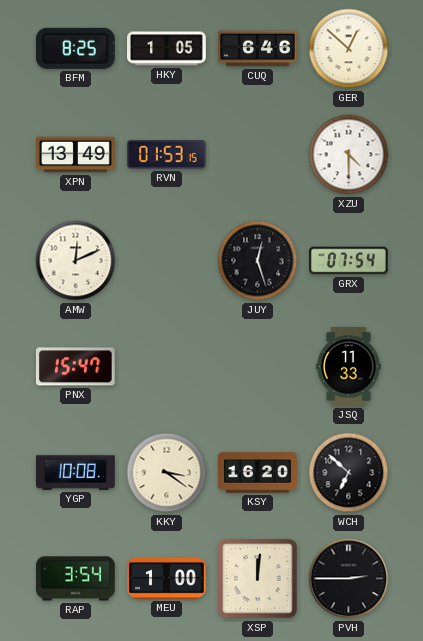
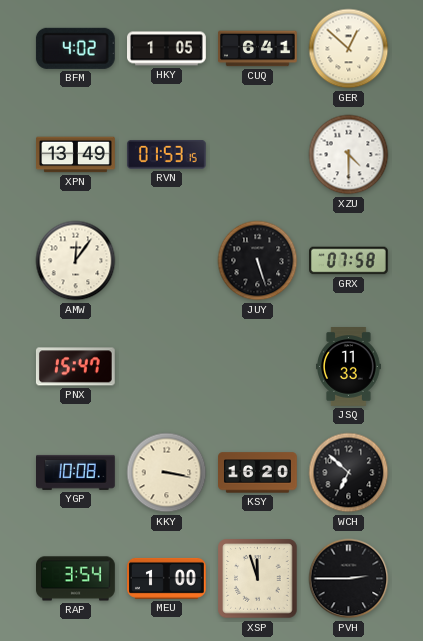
BFM: 8:25 -> 4:02 (75, 48)
CUQ: 6:46 -> 6:41 (258, 49)
AMW: 12:11 -> 12:06 (76, 261)
JUY: 12:27 -> 5:27 (258, 261)
GRX: 07:54 -> 07:58 (349, 261)
KKY: 3:21 -> 3:17 (167, 473)
XSP: 12:01 -> 11:57 (258, 579)
